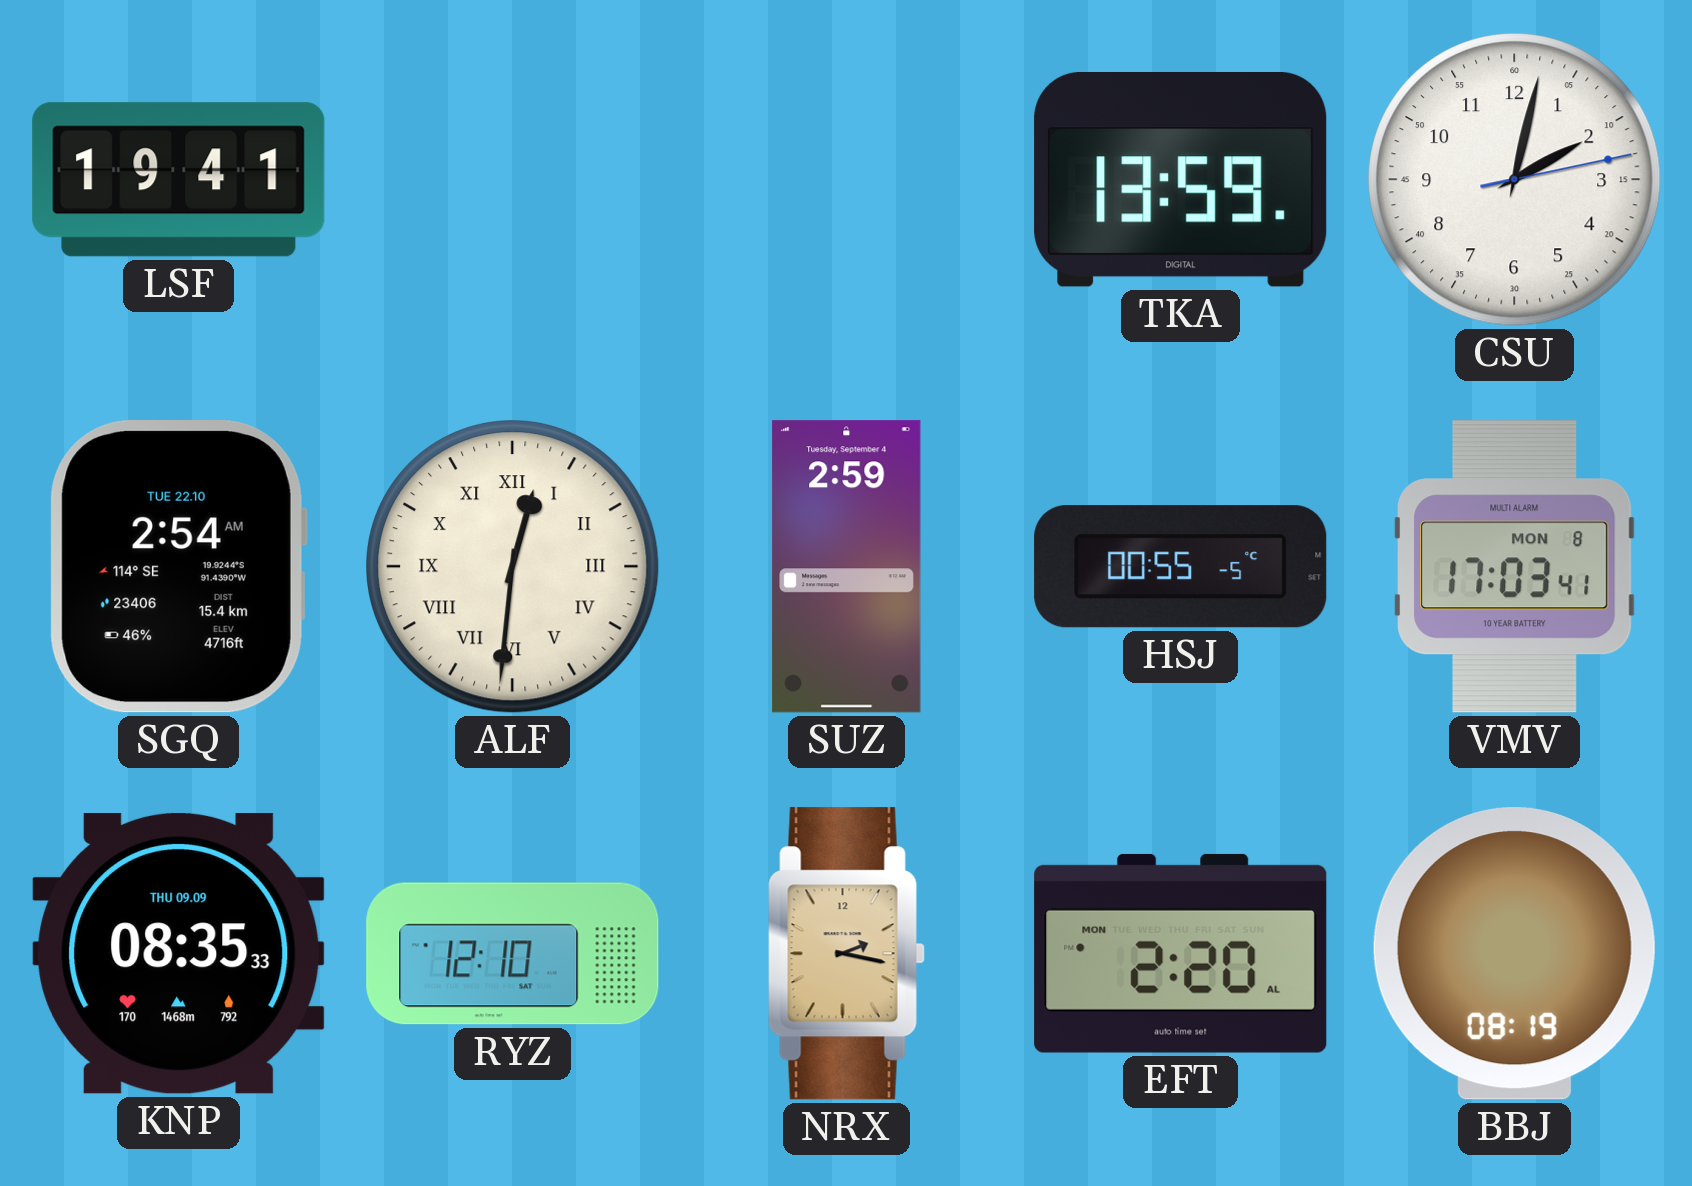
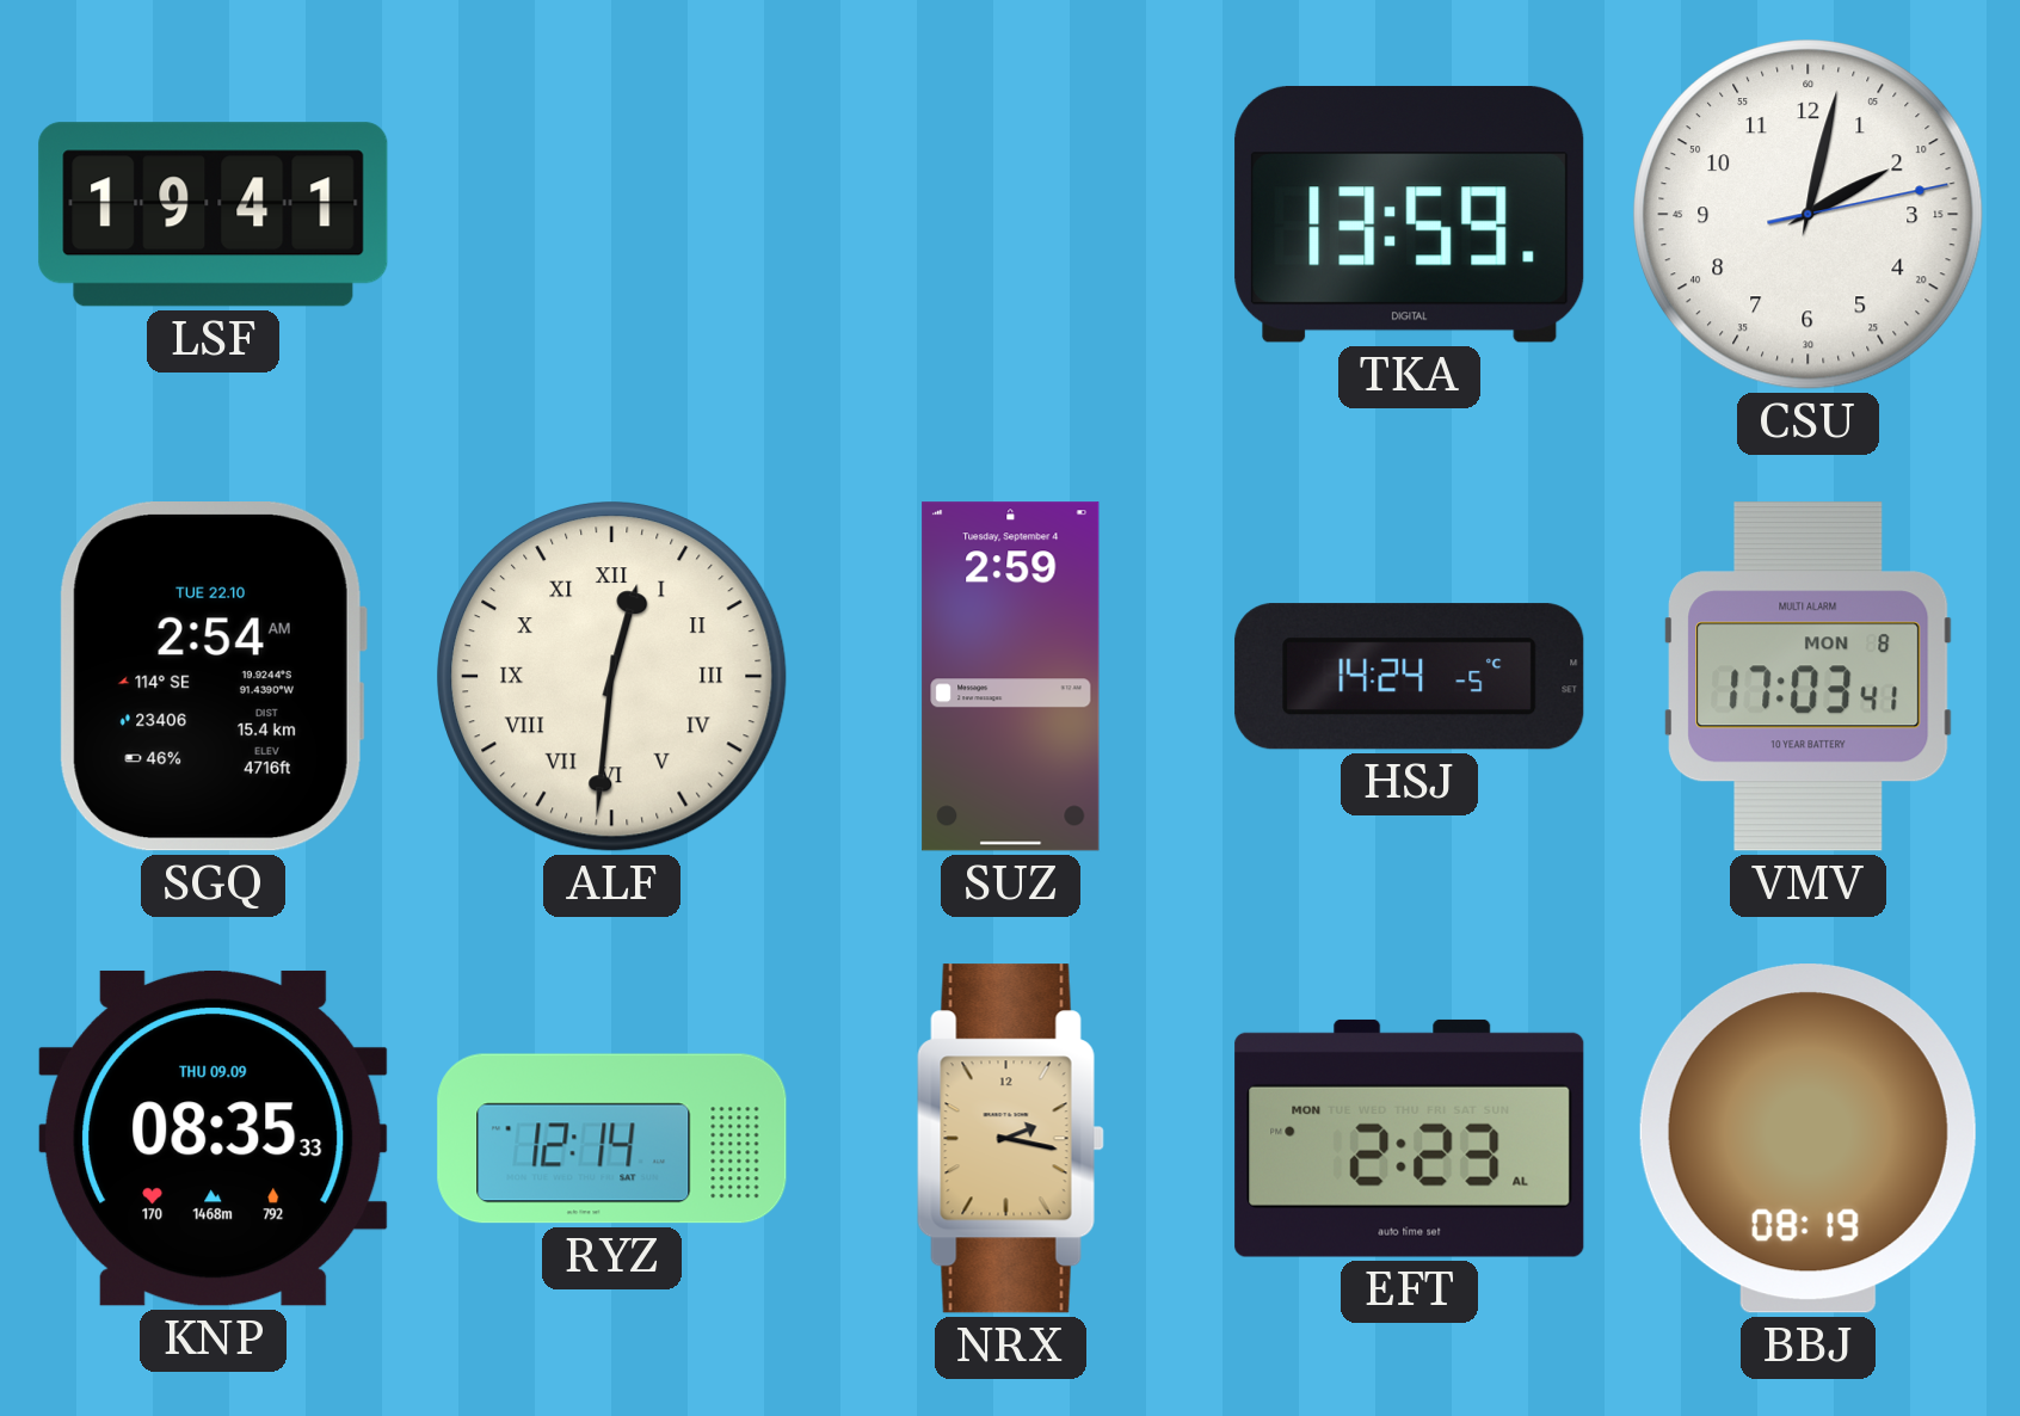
HSJ: 00:55 -> 14:24 (1410, 677)
RYZ: 12:10 -> 12:14 (612, 1139)
EFT: 2:20 -> 2:23 (1410, 1138)
